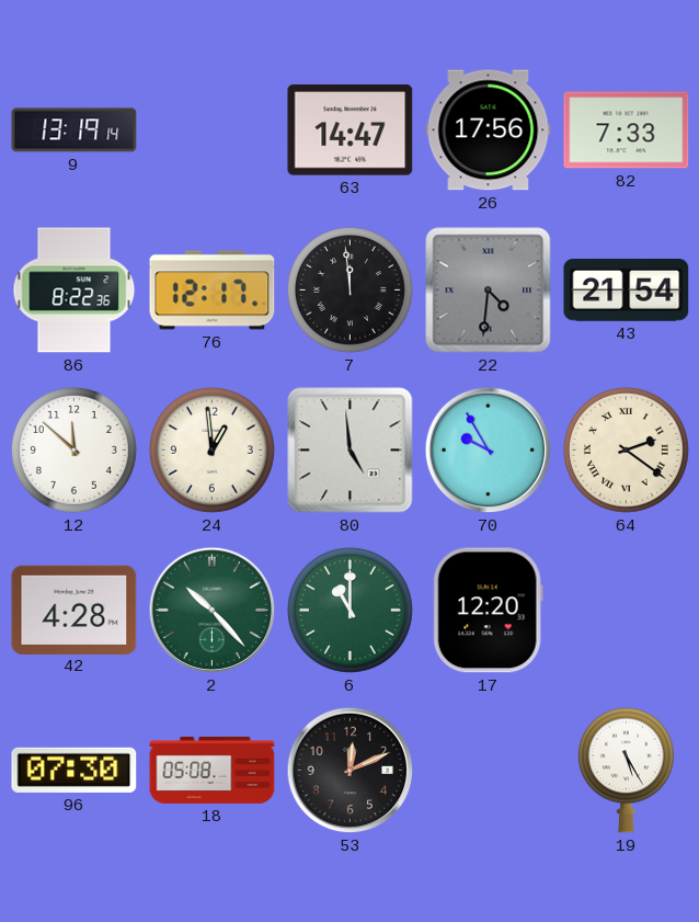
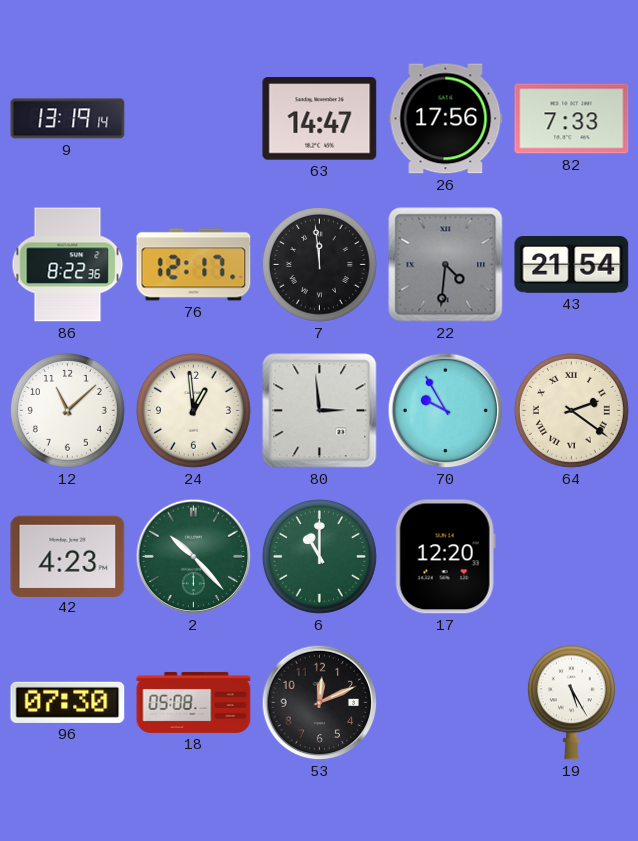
12: 11:52 -> 11:08 (67, 410)
80: 4:59 -> 2:59 (320, 411)
42: 4:28 -> 4:23 (68, 556)
